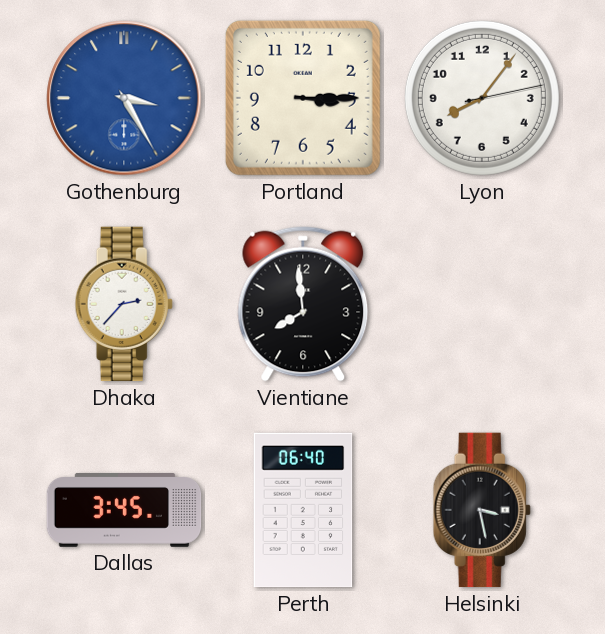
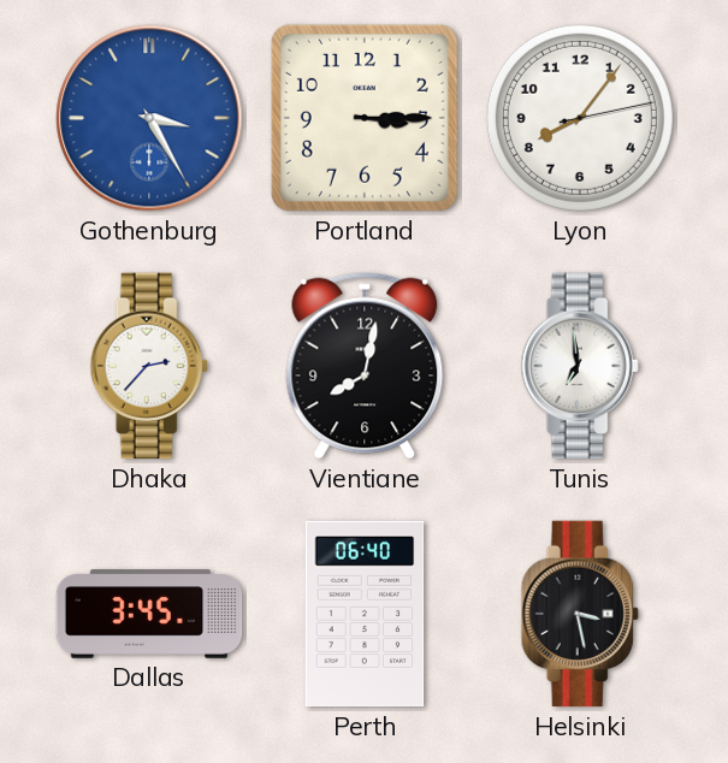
Vientiane: 7:59 -> 8:02 (365, 366)
Tunis: none -> 6:59 (580, 366)
